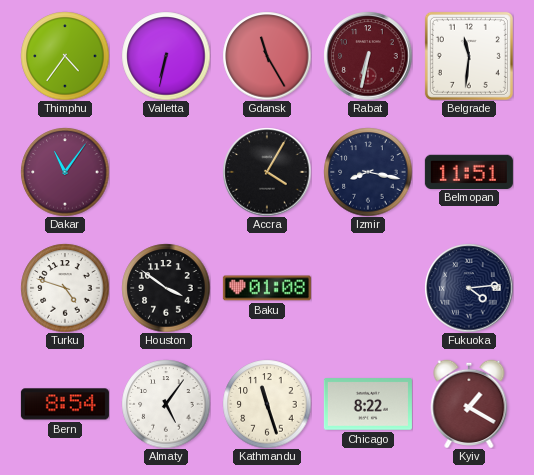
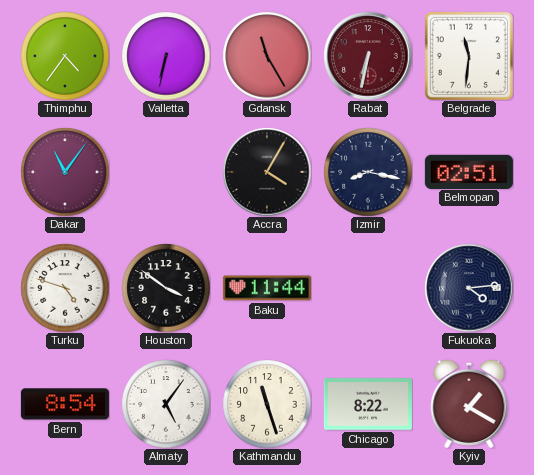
Belmopan: 11:51 -> 02:51 (469, 171)
Baku: 01:08 -> 11:44 (267, 288)
